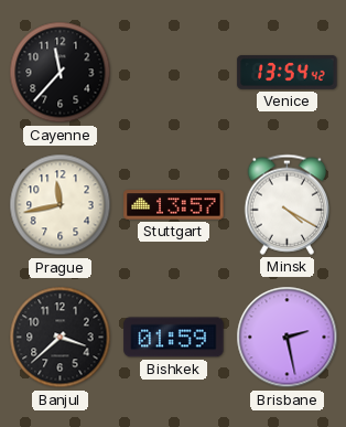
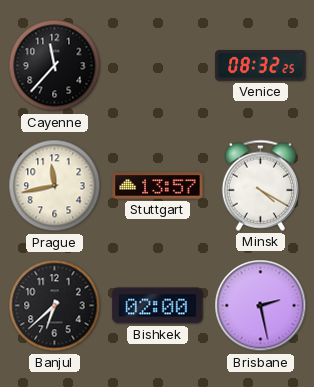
Venice: 13:54 -> 08:32 (261, 66)
Banjul: 3:38 -> 6:38 (55, 306)
Bishkek: 01:59 -> 02:00 (158, 306)
